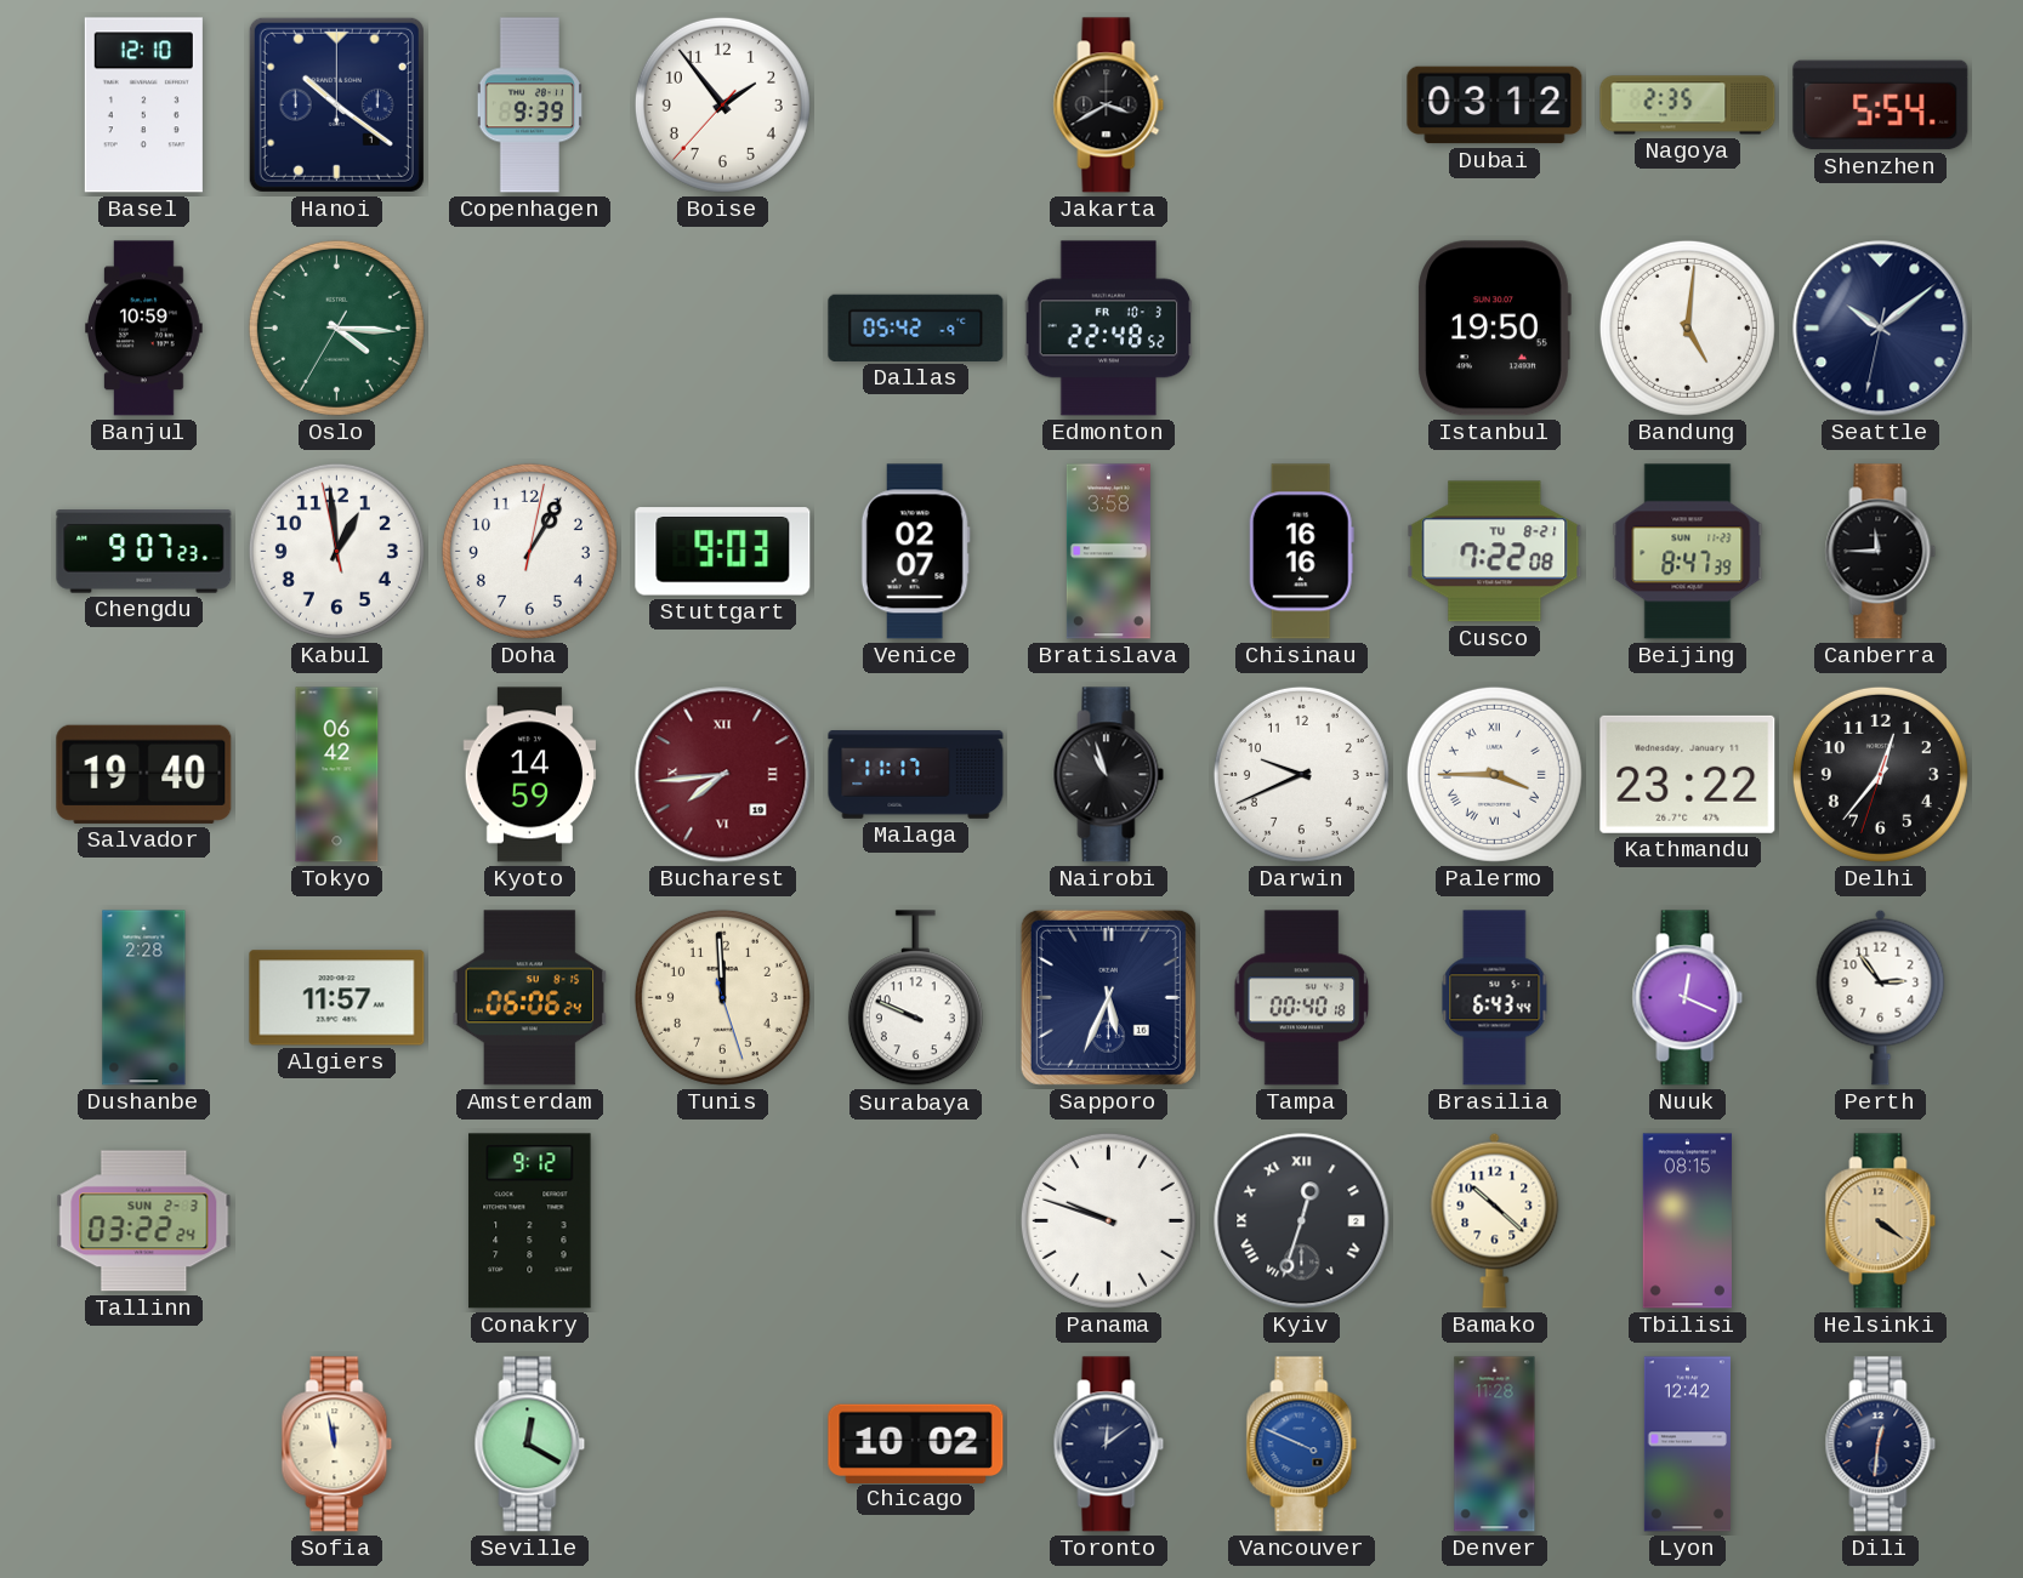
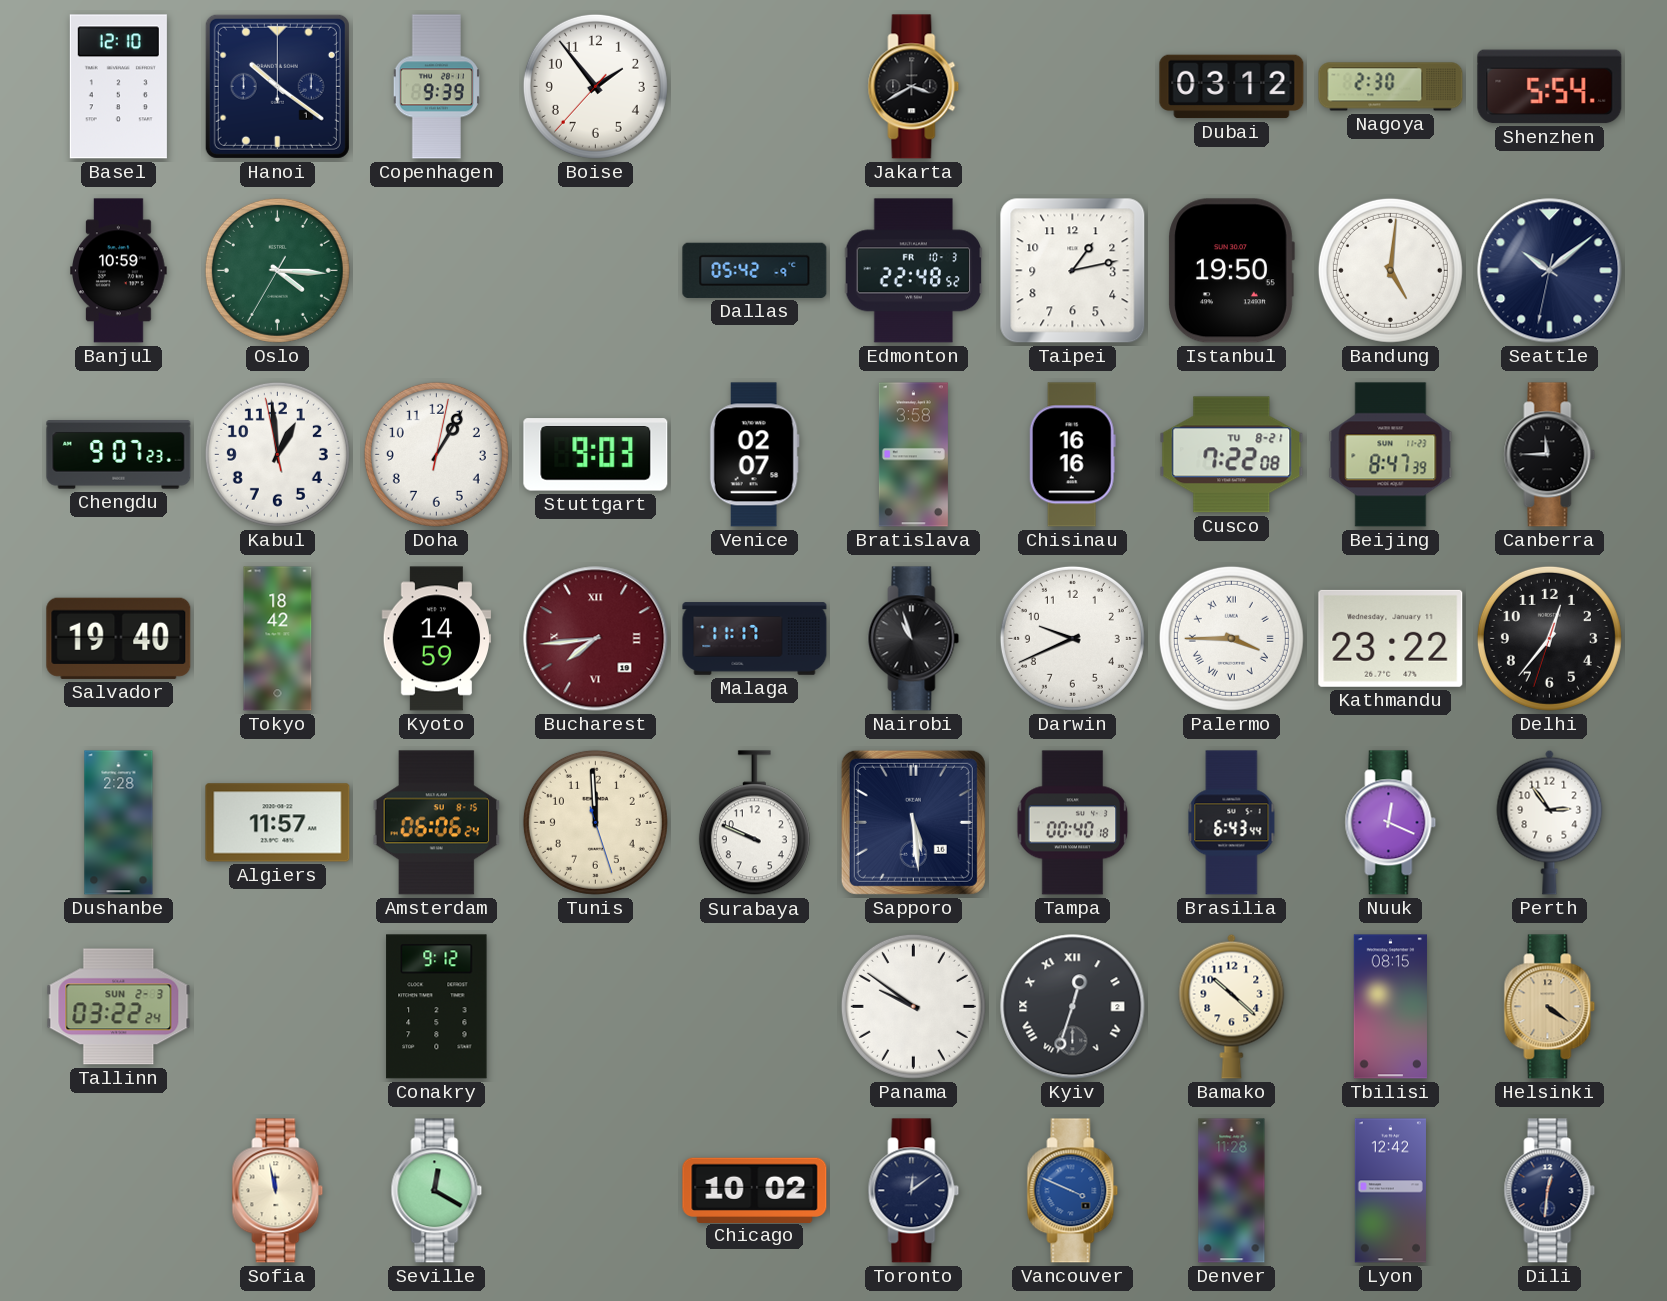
Nagoya: 2:35 -> 2:30 (1391, 87)
Taipei: none -> 1:13 (1073, 271)
Tokyo: 06:42 -> 18:42 (278, 639)
Sapporo: 5:34 -> 5:29 (913, 822)
Panama: 9:48 -> 9:51 (913, 1006)
